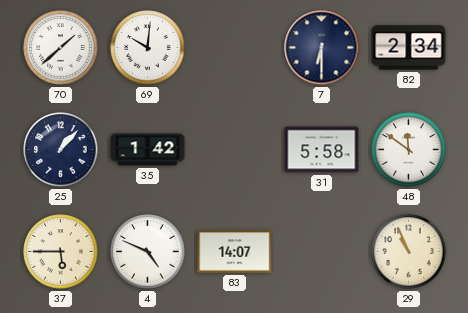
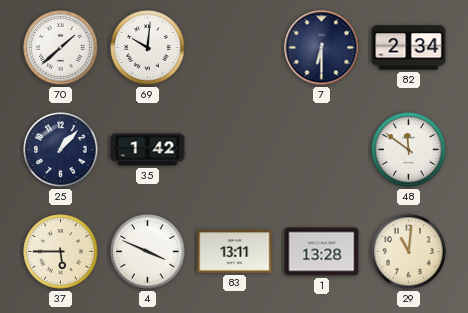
31: 5:58 -> none (322, 150)
4: 4:49 -> 3:49 (148, 252)
83: 14:07 -> 13:11 (235, 252)
1: none -> 13:28 (322, 252)
29: 10:56 -> 11:01 (409, 252)
